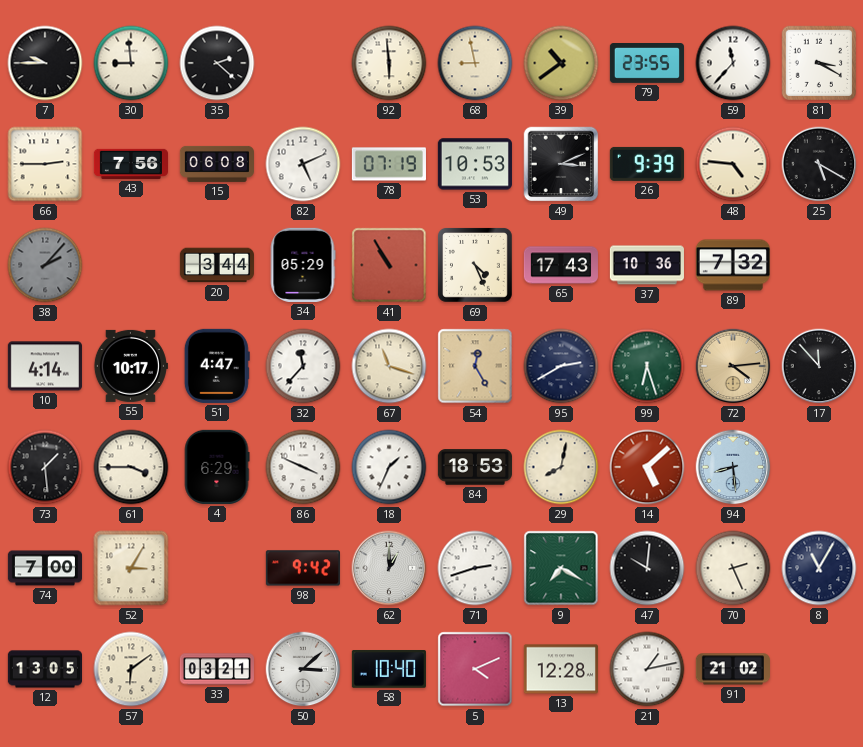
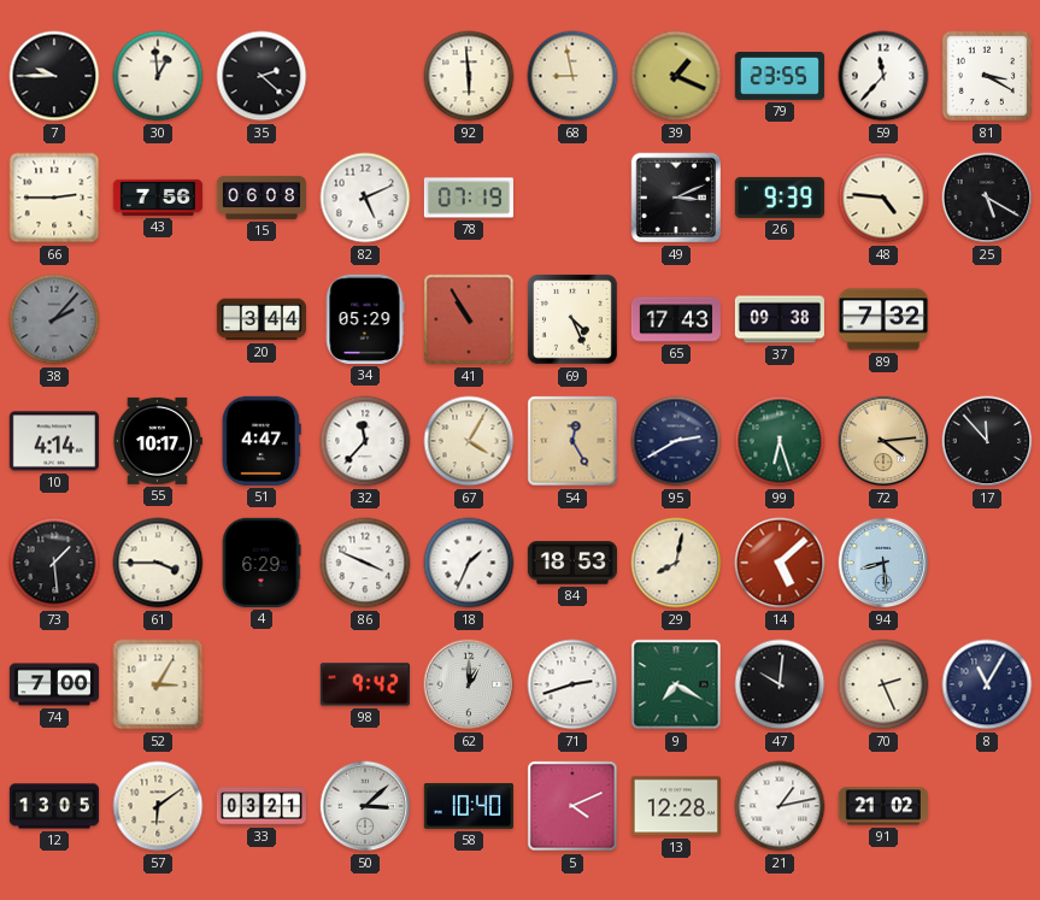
30: 8:59 -> 12:59 (158, 76)
39: 10:39 -> 1:19 (676, 76)
53: 10:53 -> none (475, 164)
37: 10:36 -> 09:38 (780, 319)
67: 11:18 -> 4:05 (469, 441)
